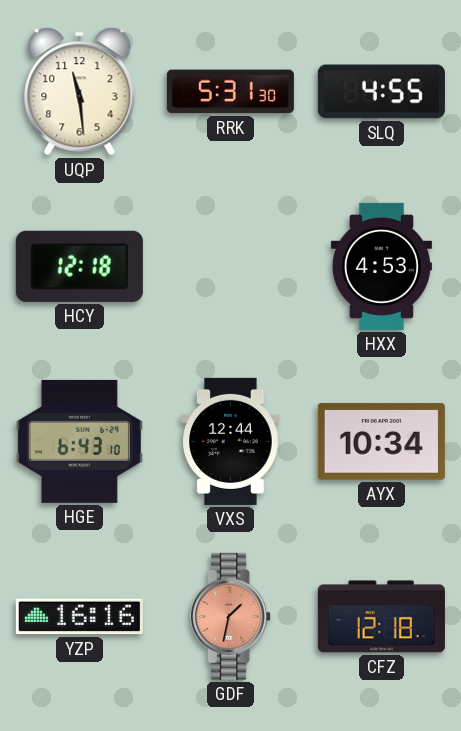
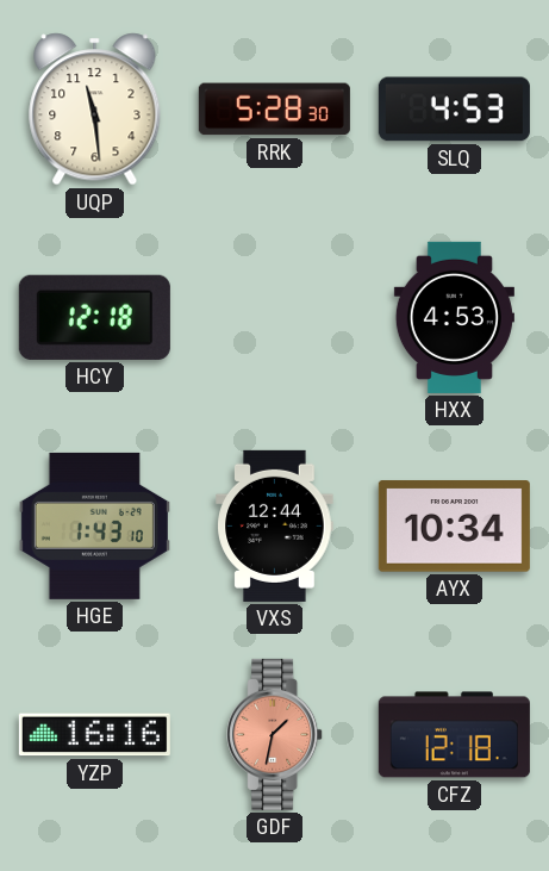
RRK: 5:31 -> 5:28 (274, 110)
SLQ: 4:55 -> 4:53 (454, 110)
HGE: 6:43 -> 1:43 (94, 525)
